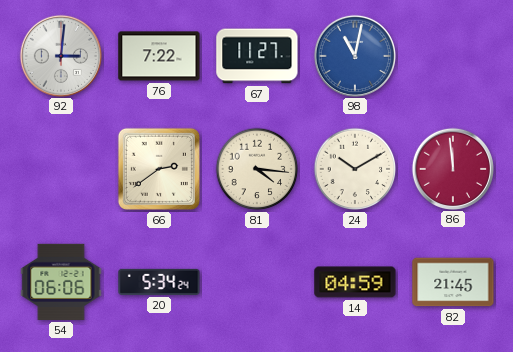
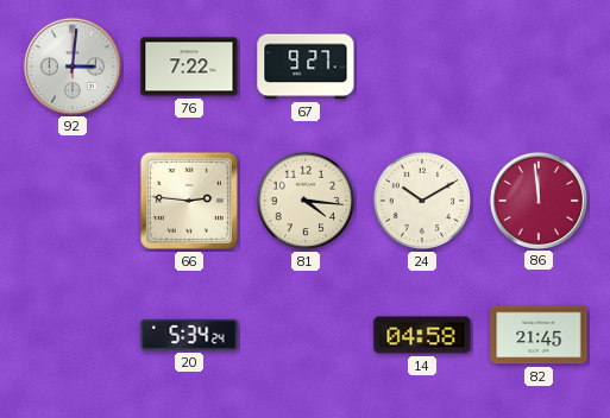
67: 11:27 -> 9:27 (306, 66)
98: 11:02 -> none (354, 55)
66: 2:39 -> 2:46 (189, 201)
54: 06:06 -> none (61, 282)
14: 04:59 -> 04:58 (422, 335)
